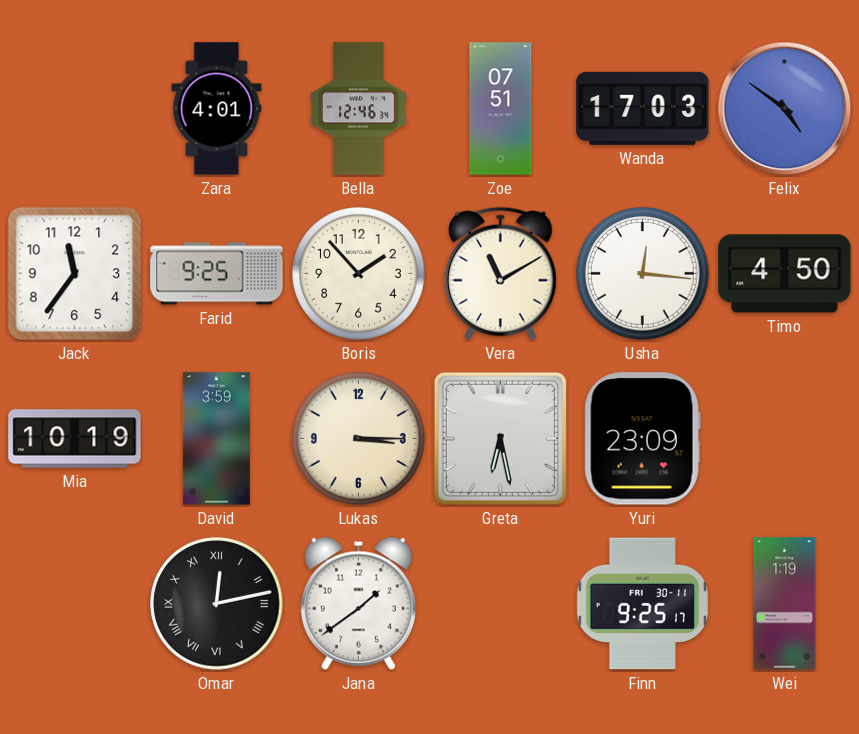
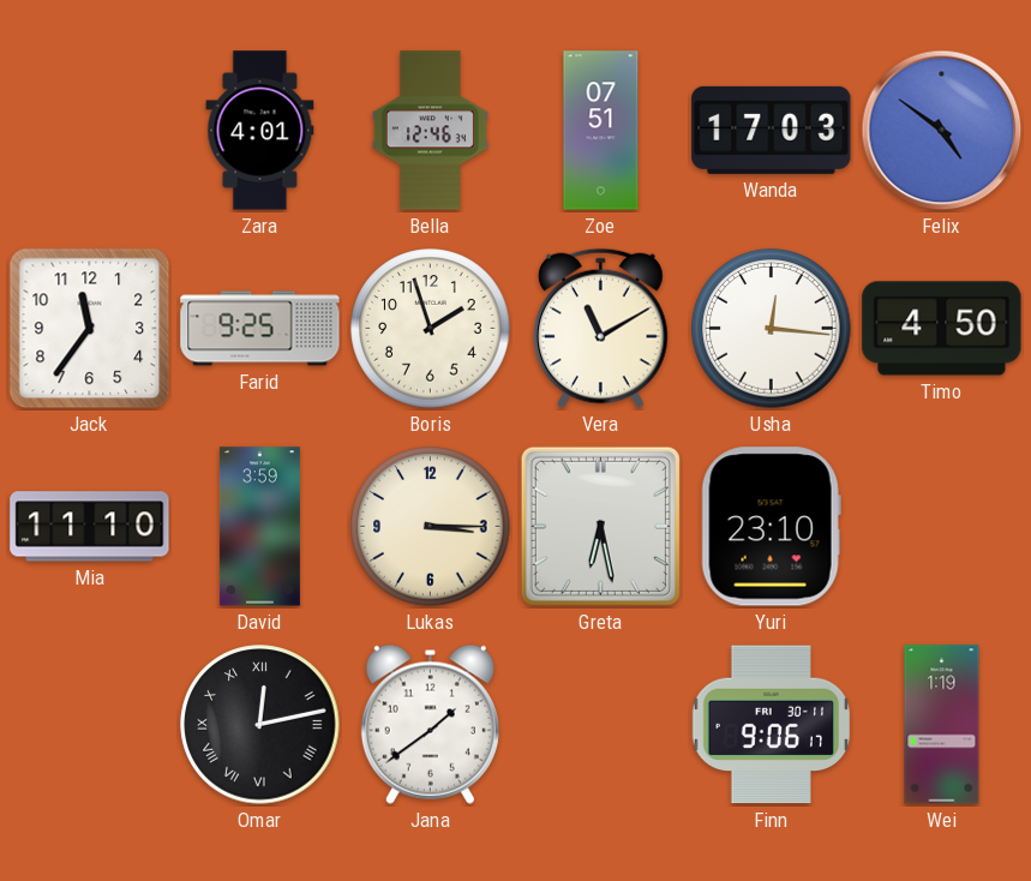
Boris: 1:53 -> 1:57 (431, 329)
Mia: 10:19 -> 11:10 (90, 527)
Yuri: 23:09 -> 23:10 (771, 527)
Finn: 9:25 -> 9:06 (772, 725)
